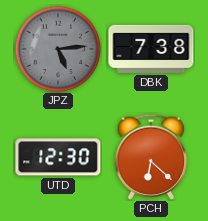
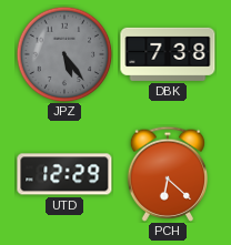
JPZ: 5:14 -> 5:24 (64, 54)
UTD: 12:30 -> 12:29 (64, 174)
